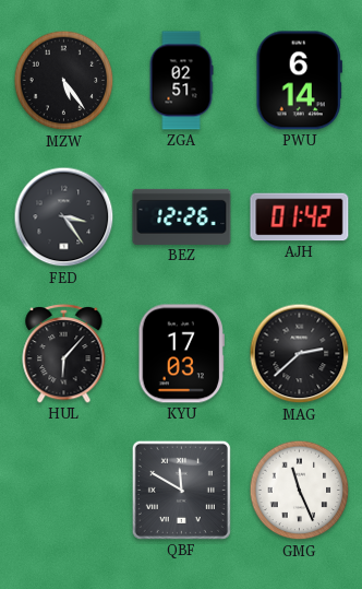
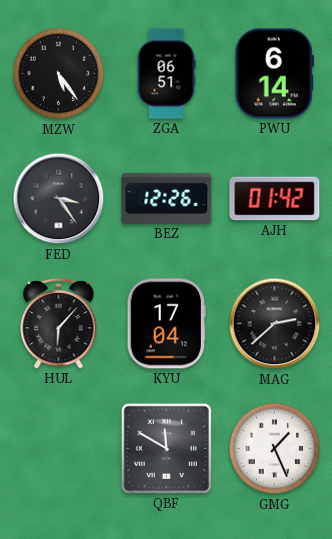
ZGA: 02:51 -> 06:51 (166, 74)
KYU: 17:03 -> 17:04 (166, 324)
GMG: 11:26 -> 1:26 (275, 449)
